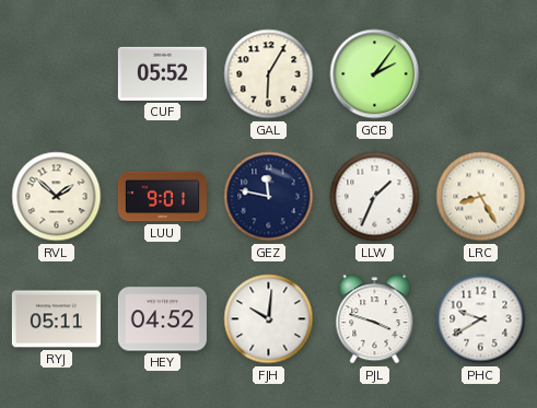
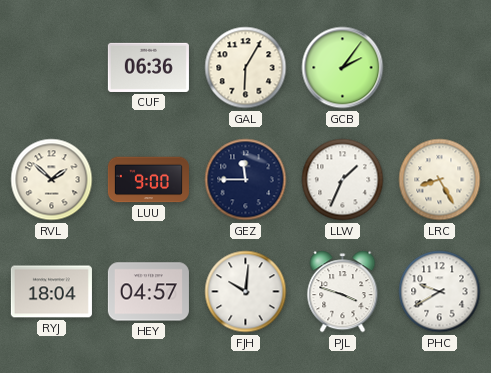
CUF: 05:52 -> 06:36 (148, 67)
LUU: 9:01 -> 9:00 (148, 180)
GEZ: 11:47 -> 11:45 (246, 180)
RYJ: 05:11 -> 18:04 (51, 292)
HEY: 04:52 -> 04:57 (148, 292)
